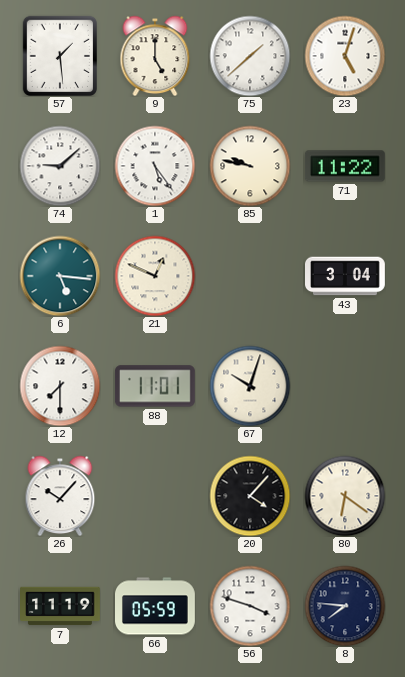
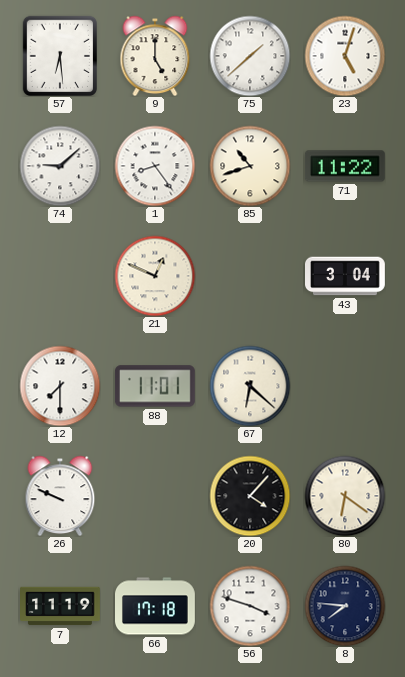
57: 1:29 -> 6:29 (59, 55)
1: 5:24 -> 8:24 (155, 166)
85: 9:47 -> 10:42 (250, 166)
6: 5:16 -> none (60, 276)
67: 10:03 -> 6:22 (250, 386)
26: 10:07 -> 9:49 (60, 496)
66: 05:59 -> 17:18 (156, 606)
